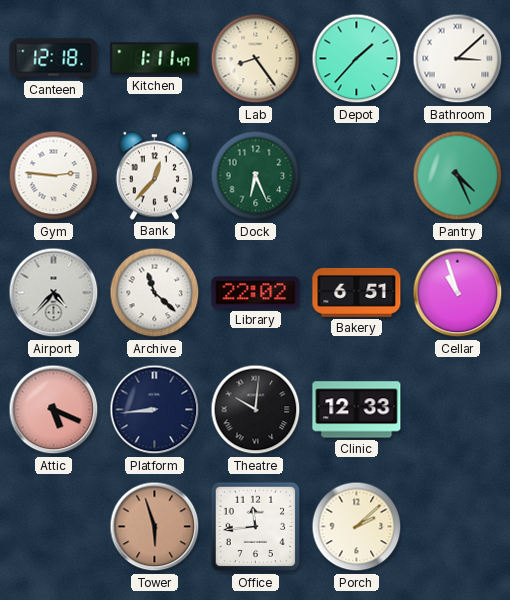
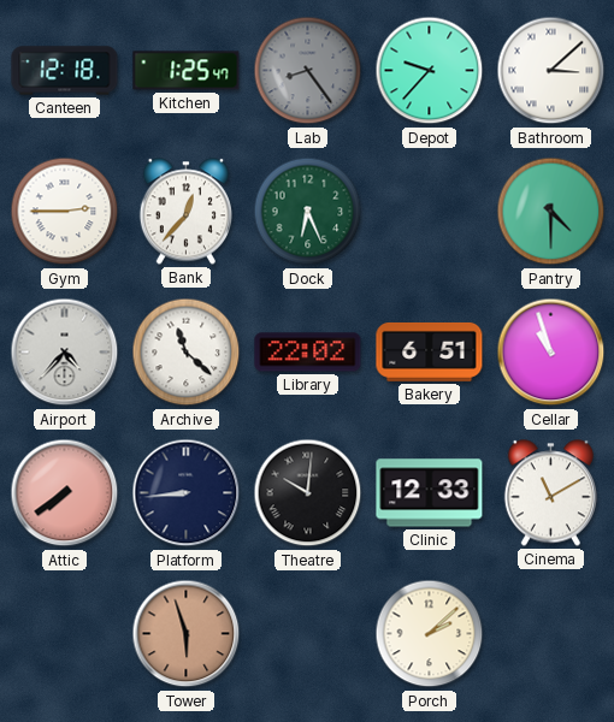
Kitchen: 1:11 -> 1:25 (187, 71)
Lab dial: cream -> grey (308, 71)
Depot: 1:37 -> 9:37 (430, 71)
Gym: 2:46 -> 2:45 (65, 212)
Pantry: 4:26 -> 4:30 (551, 212)
Attic: 5:19 -> 7:39 (65, 493)
Cinema: none -> 11:10 (550, 493)
Office: 11:44 -> none (256, 527)
